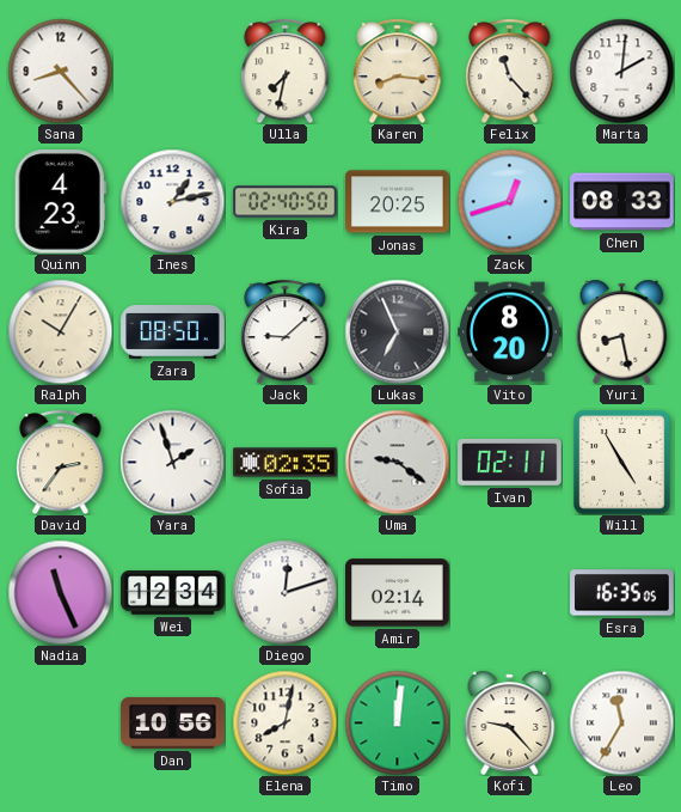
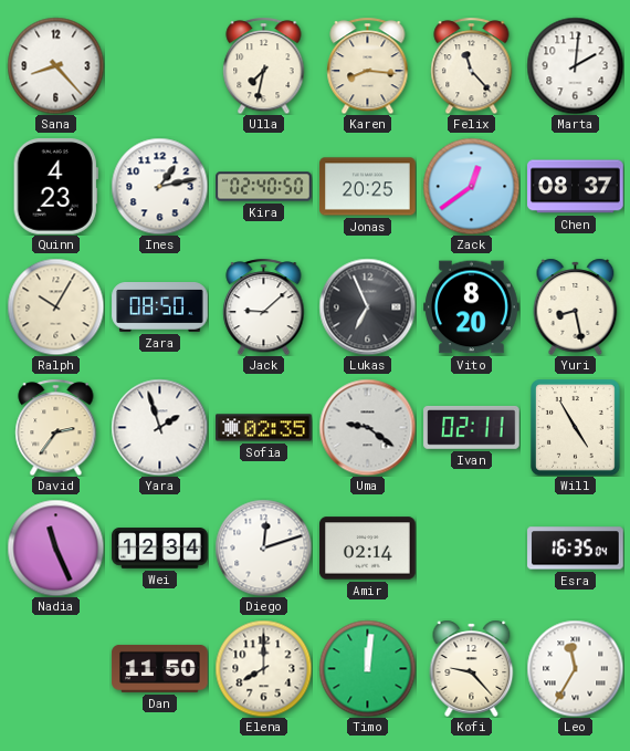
Zack: 12:42 -> 12:39 (471, 186)
Chen: 08:33 -> 08:37 (576, 187)
Esra: 16:35:05 -> 16:35:04 (576, 549)
Dan: 10:56 -> 11:50 (160, 668)
Elena: 8:02 -> 8:00 (263, 668)
